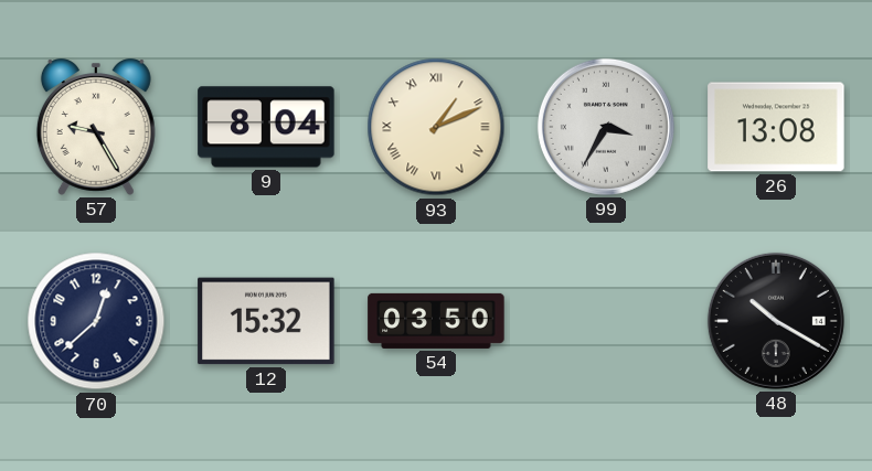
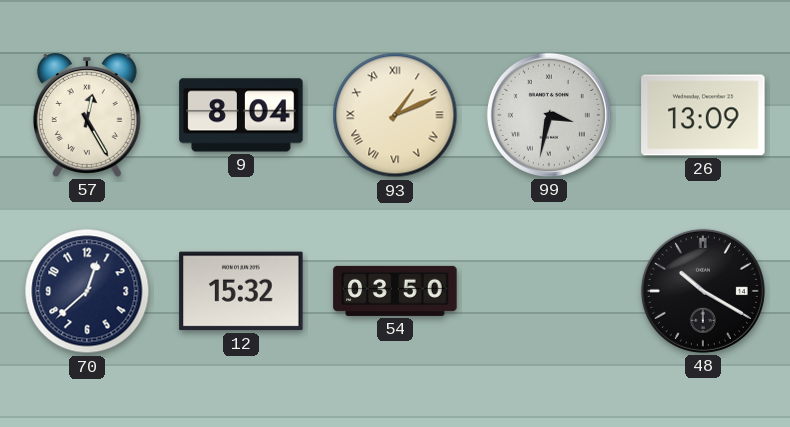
57: 9:25 -> 12:25 (87, 115)
99: 3:35 -> 3:32 (549, 115)
26: 13:08 -> 13:09 (703, 115)
